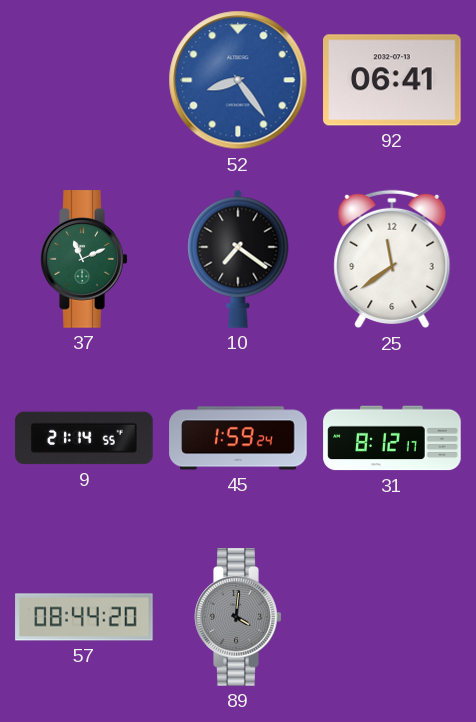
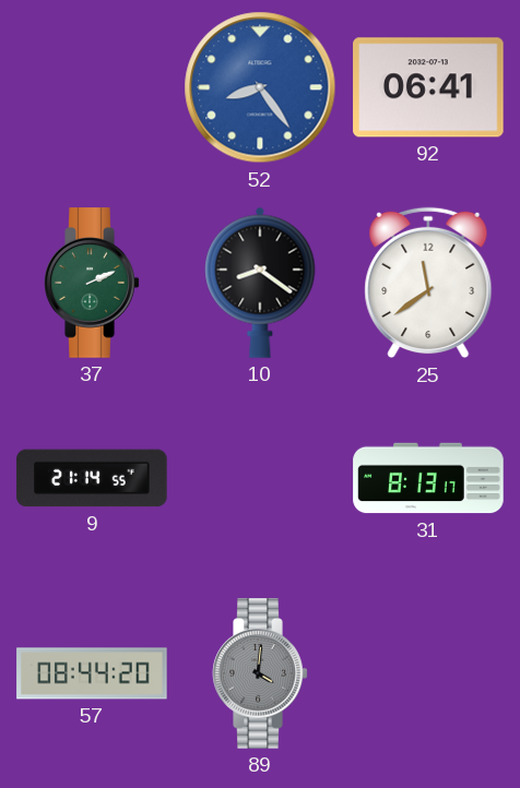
37: 11:11 -> 2:11 (92, 283)
10: 7:21 -> 8:21 (260, 283)
45: 1:59 -> none (238, 438)
31: 8:12 -> 8:13 (428, 478)
